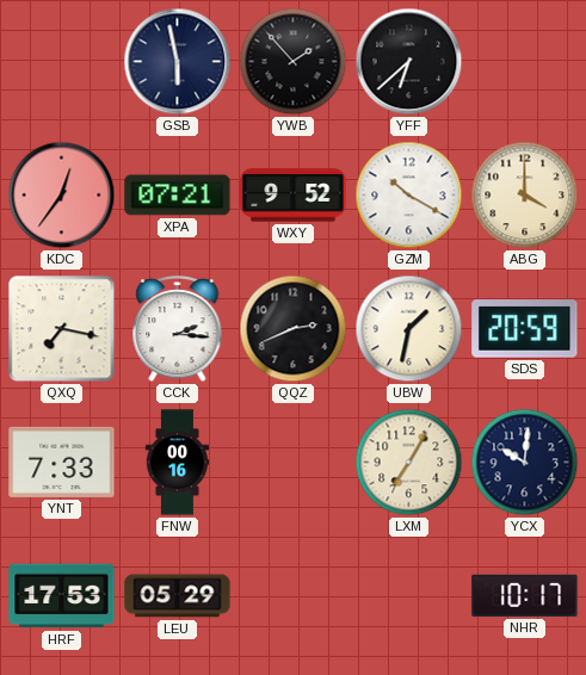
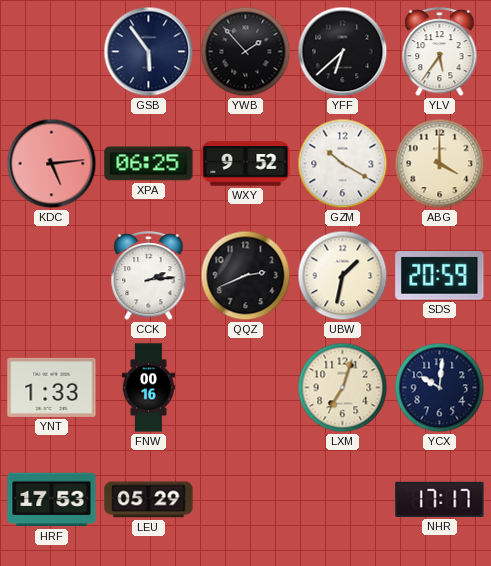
GSB: 5:58 -> 5:54 (149, 52)
YLV: none -> 5:36 (440, 53)
KDC: 12:36 -> 5:14 (52, 164)
XPA: 07:21 -> 06:25 (149, 164)
QXQ: 7:17 -> none (62, 329)
CCK: 2:16 -> 2:14 (149, 277)
YNT: 7:33 -> 1:33 (52, 387)
LXM: 7:05 -> 7:03 (343, 388)
NHR: 10:17 -> 17:17 (440, 499)
